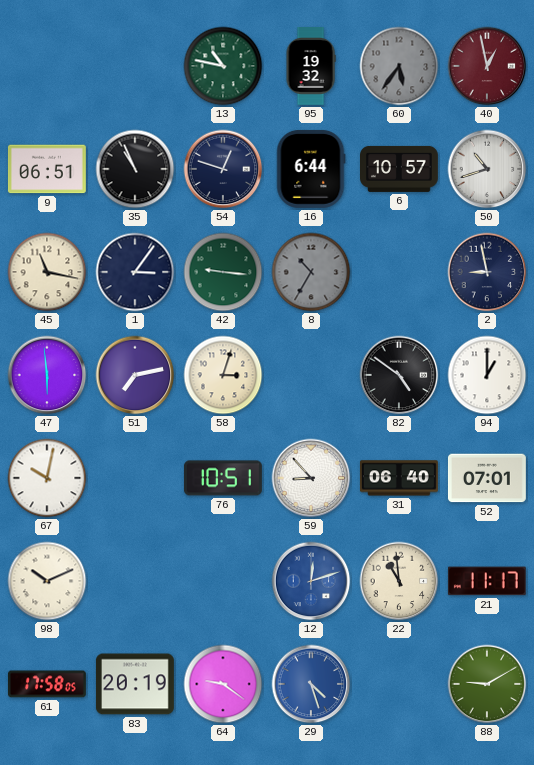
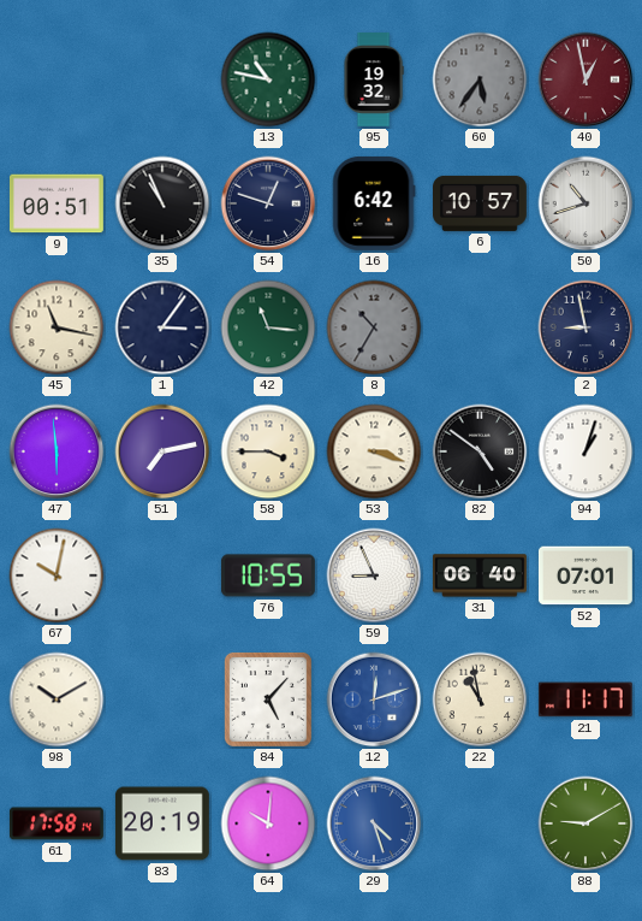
9: 06:51 -> 00:51 (57, 203)
16: 6:44 -> 6:42 (374, 203)
42: 9:16 -> 11:16 (268, 327)
58: 3:03 -> 3:45 (268, 451)
53: none -> 3:18 (374, 451)
94: 1:00 -> 1:03 (585, 451)
76: 10:51 -> 10:55 (268, 575)
59: 8:53 -> 8:56 (374, 575)
98: 10:11 -> 10:10 (57, 699)
84: none -> 5:07 (268, 699)
22: 10:59 -> 10:58 (480, 699)
61: 17:58:05 -> 17:58:14 (57, 823)
64: 9:21 -> 10:01 (268, 823)
